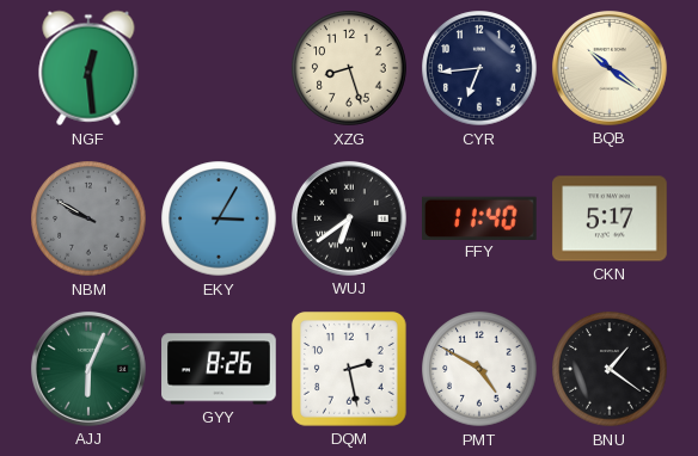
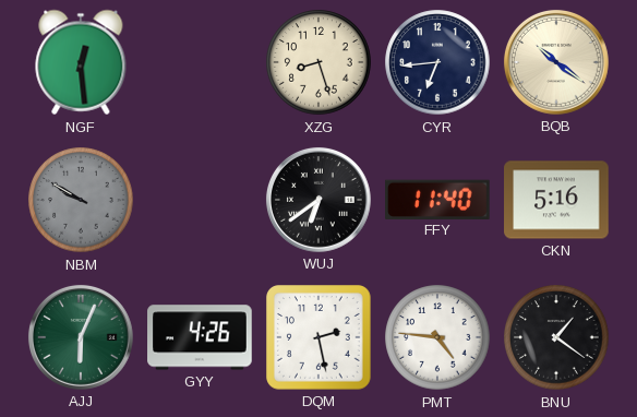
EKY: 3:05 -> none (219, 218)
CKN: 5:17 -> 5:16 (556, 200)
GYY: 8:26 -> 4:26 (200, 337)
PMT: 4:50 -> 4:46 (437, 337)
